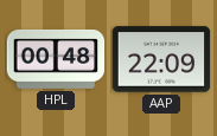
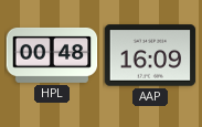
AAP: 22:09 -> 16:09 (150, 55)
